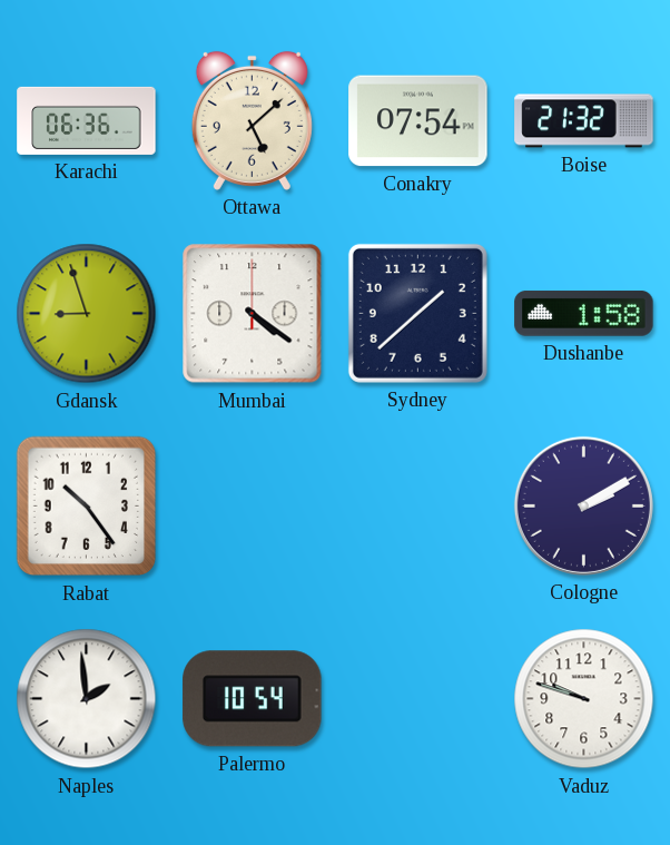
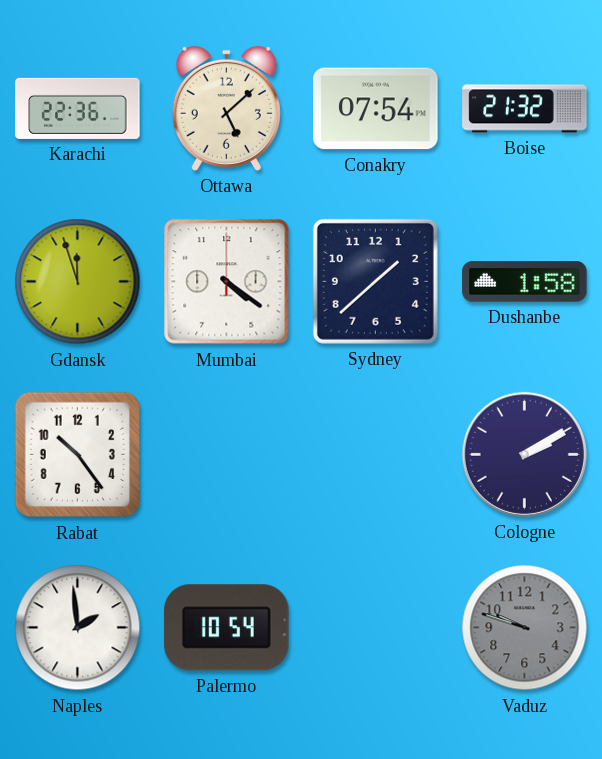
Karachi: 06:36 -> 22:36 (78, 108)
Gdansk: 8:57 -> 11:57 (78, 282)
Vaduz dial: white -> grey (525, 628)
